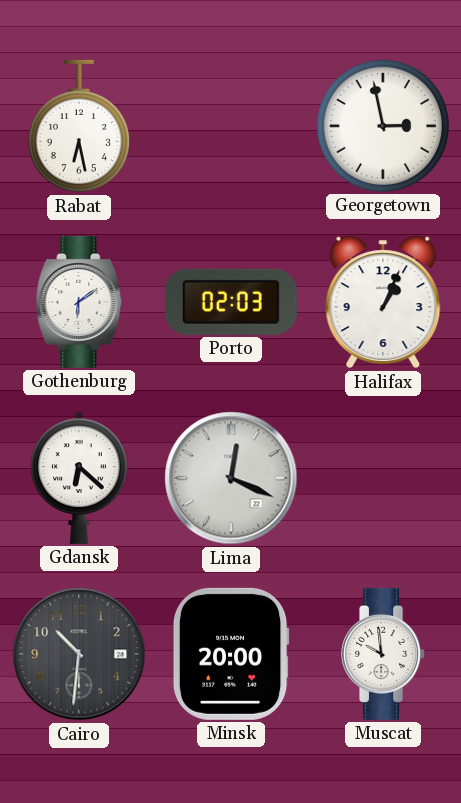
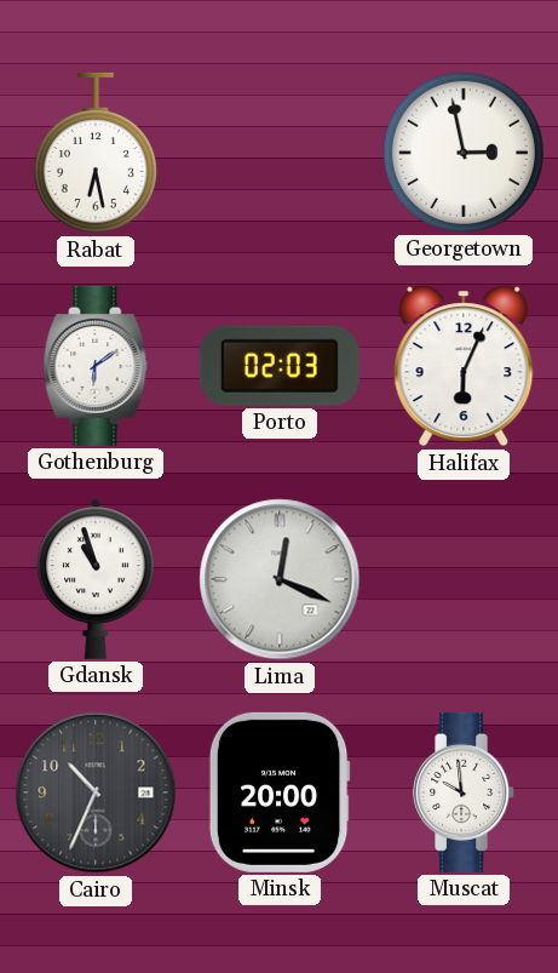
Halifax: 1:04 -> 6:04 (464, 366)
Gdansk: 6:22 -> 10:57 (96, 579)
Cairo: 10:31 -> 10:34 (96, 792)
